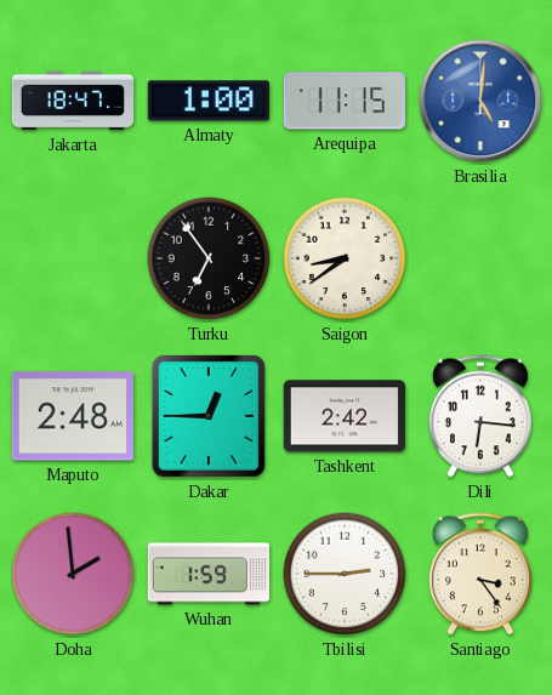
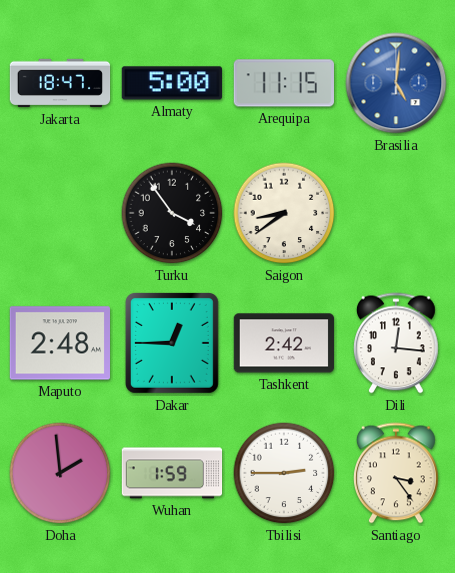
Almaty: 1:00 -> 5:00 (171, 83)
Turku: 6:54 -> 3:54 (172, 213)
Dili: 6:16 -> 12:16 (397, 343)
